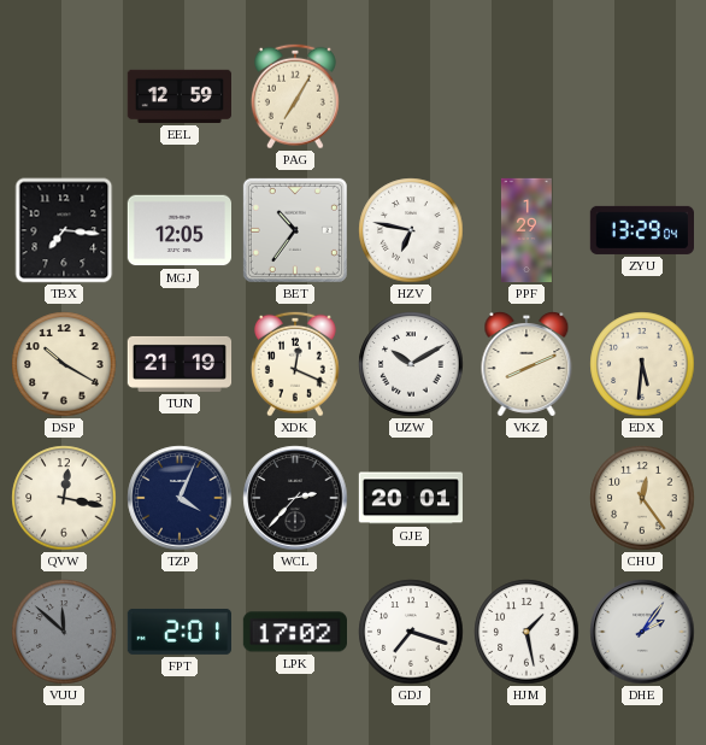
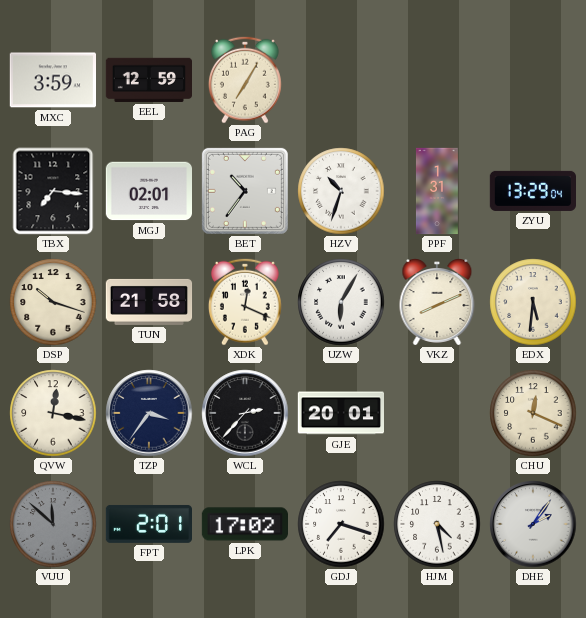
MXC: none -> 3:59 (52, 80)
MGJ: 12:05 -> 02:01 (148, 191)
HZV: 6:47 -> 10:33 (341, 191)
PPF: 1:29 -> 1:31 (437, 191)
DSP: 10:20 -> 10:18 (53, 302)
TUN: 21:19 -> 21:58 (149, 302)
UZW: 10:10 -> 6:05 (341, 302)
TZP: 4:04 -> 3:36 (149, 413)
CHU: 12:24 -> 12:19 (533, 413)
HJM: 1:28 -> 4:28 (437, 524)
